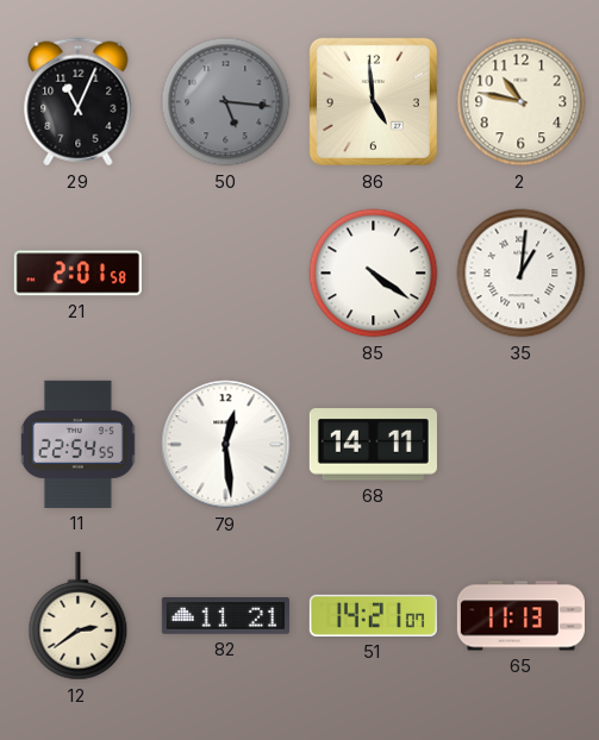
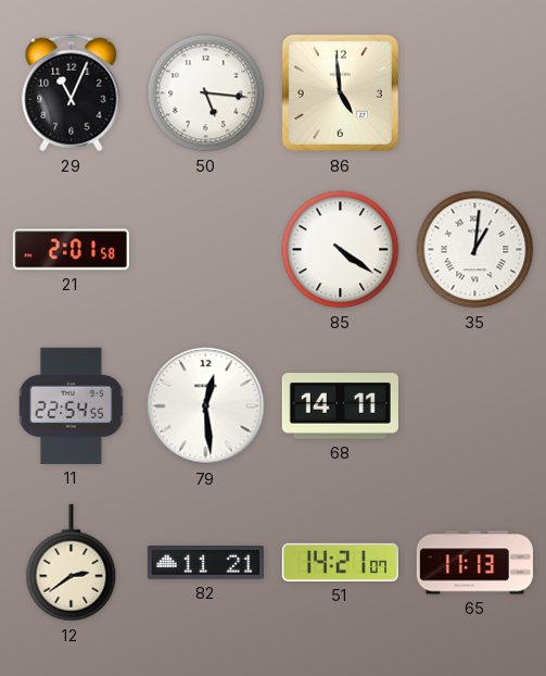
50 dial: grey -> white (206, 93)
2: 10:47 -> none (522, 102)
